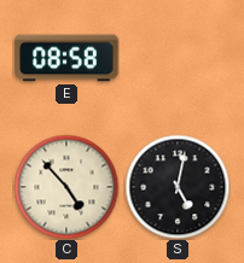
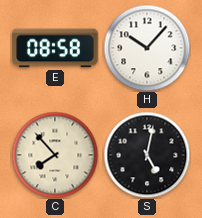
H: none -> 10:07 (147, 48)
C: 4:53 -> 7:53 (55, 155)
